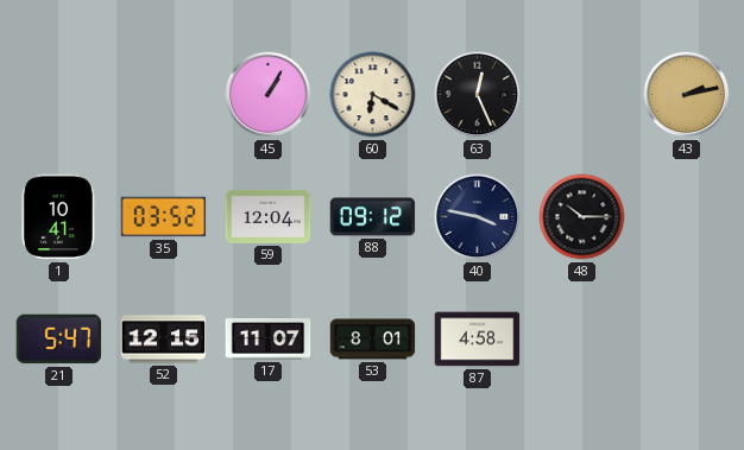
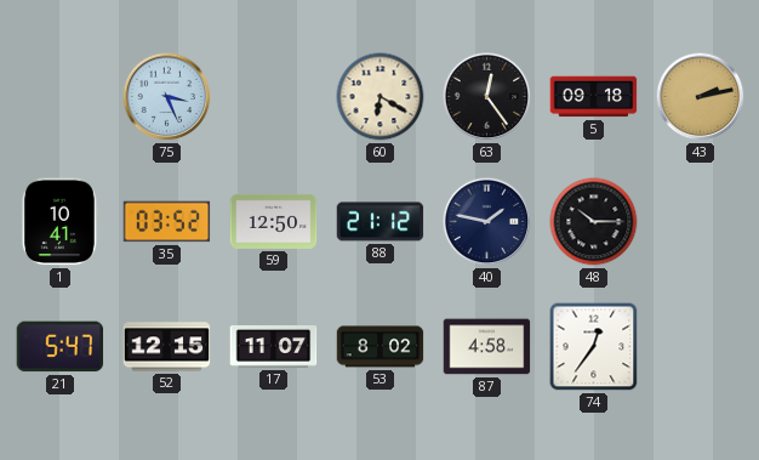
75: none -> 3:26 (167, 97)
45: 1:05 -> none (269, 95)
63: 12:26 -> 12:24 (487, 97)
5: none -> 09:18 (594, 97)
59: 12:04 -> 12:50 (274, 221)
88: 09:12 -> 21:12 (381, 222)
40: 3:47 -> 1:47 (487, 222)
53: 8:01 -> 8:02 (381, 347)
74: none -> 12:36 (594, 347)
